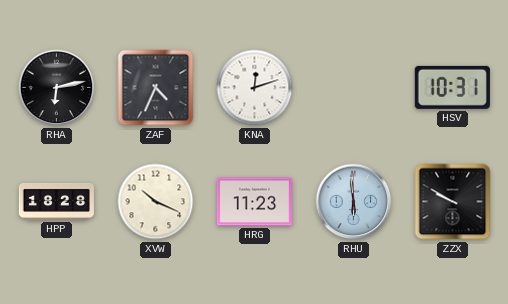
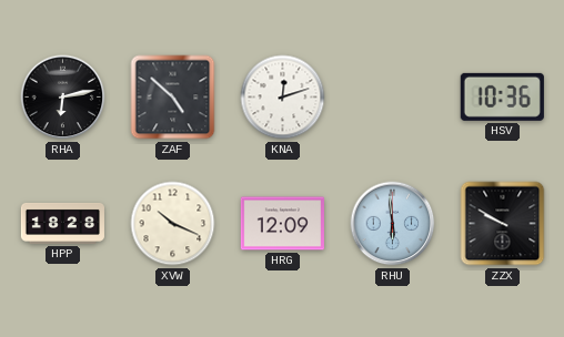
ZAF: 4:34 -> 4:52 (173, 98)
HSV: 10:31 -> 10:36 (502, 96)
HRG: 11:23 -> 12:09 (282, 224)
